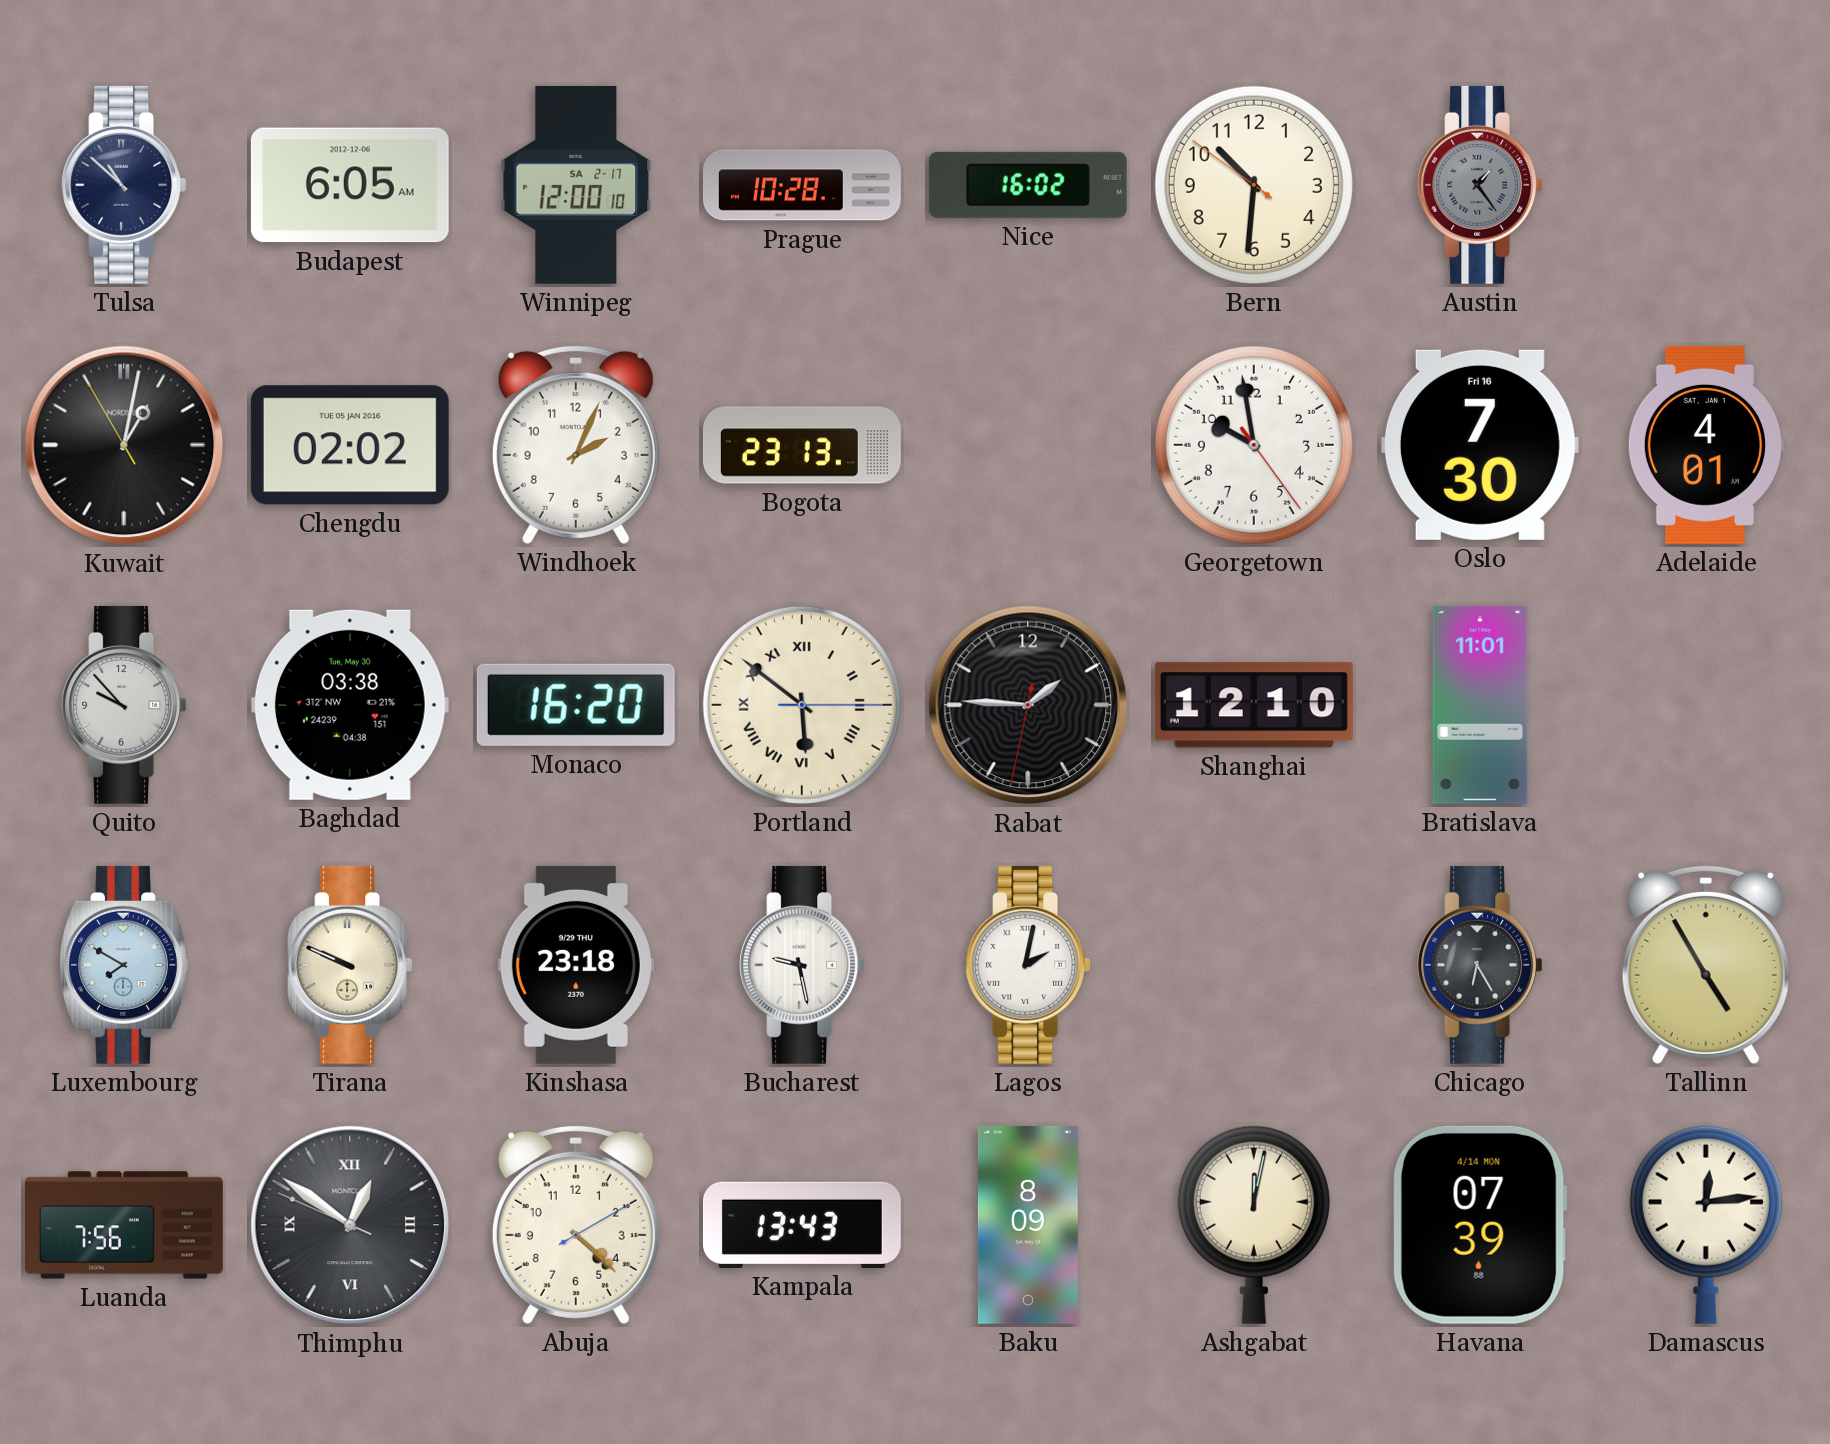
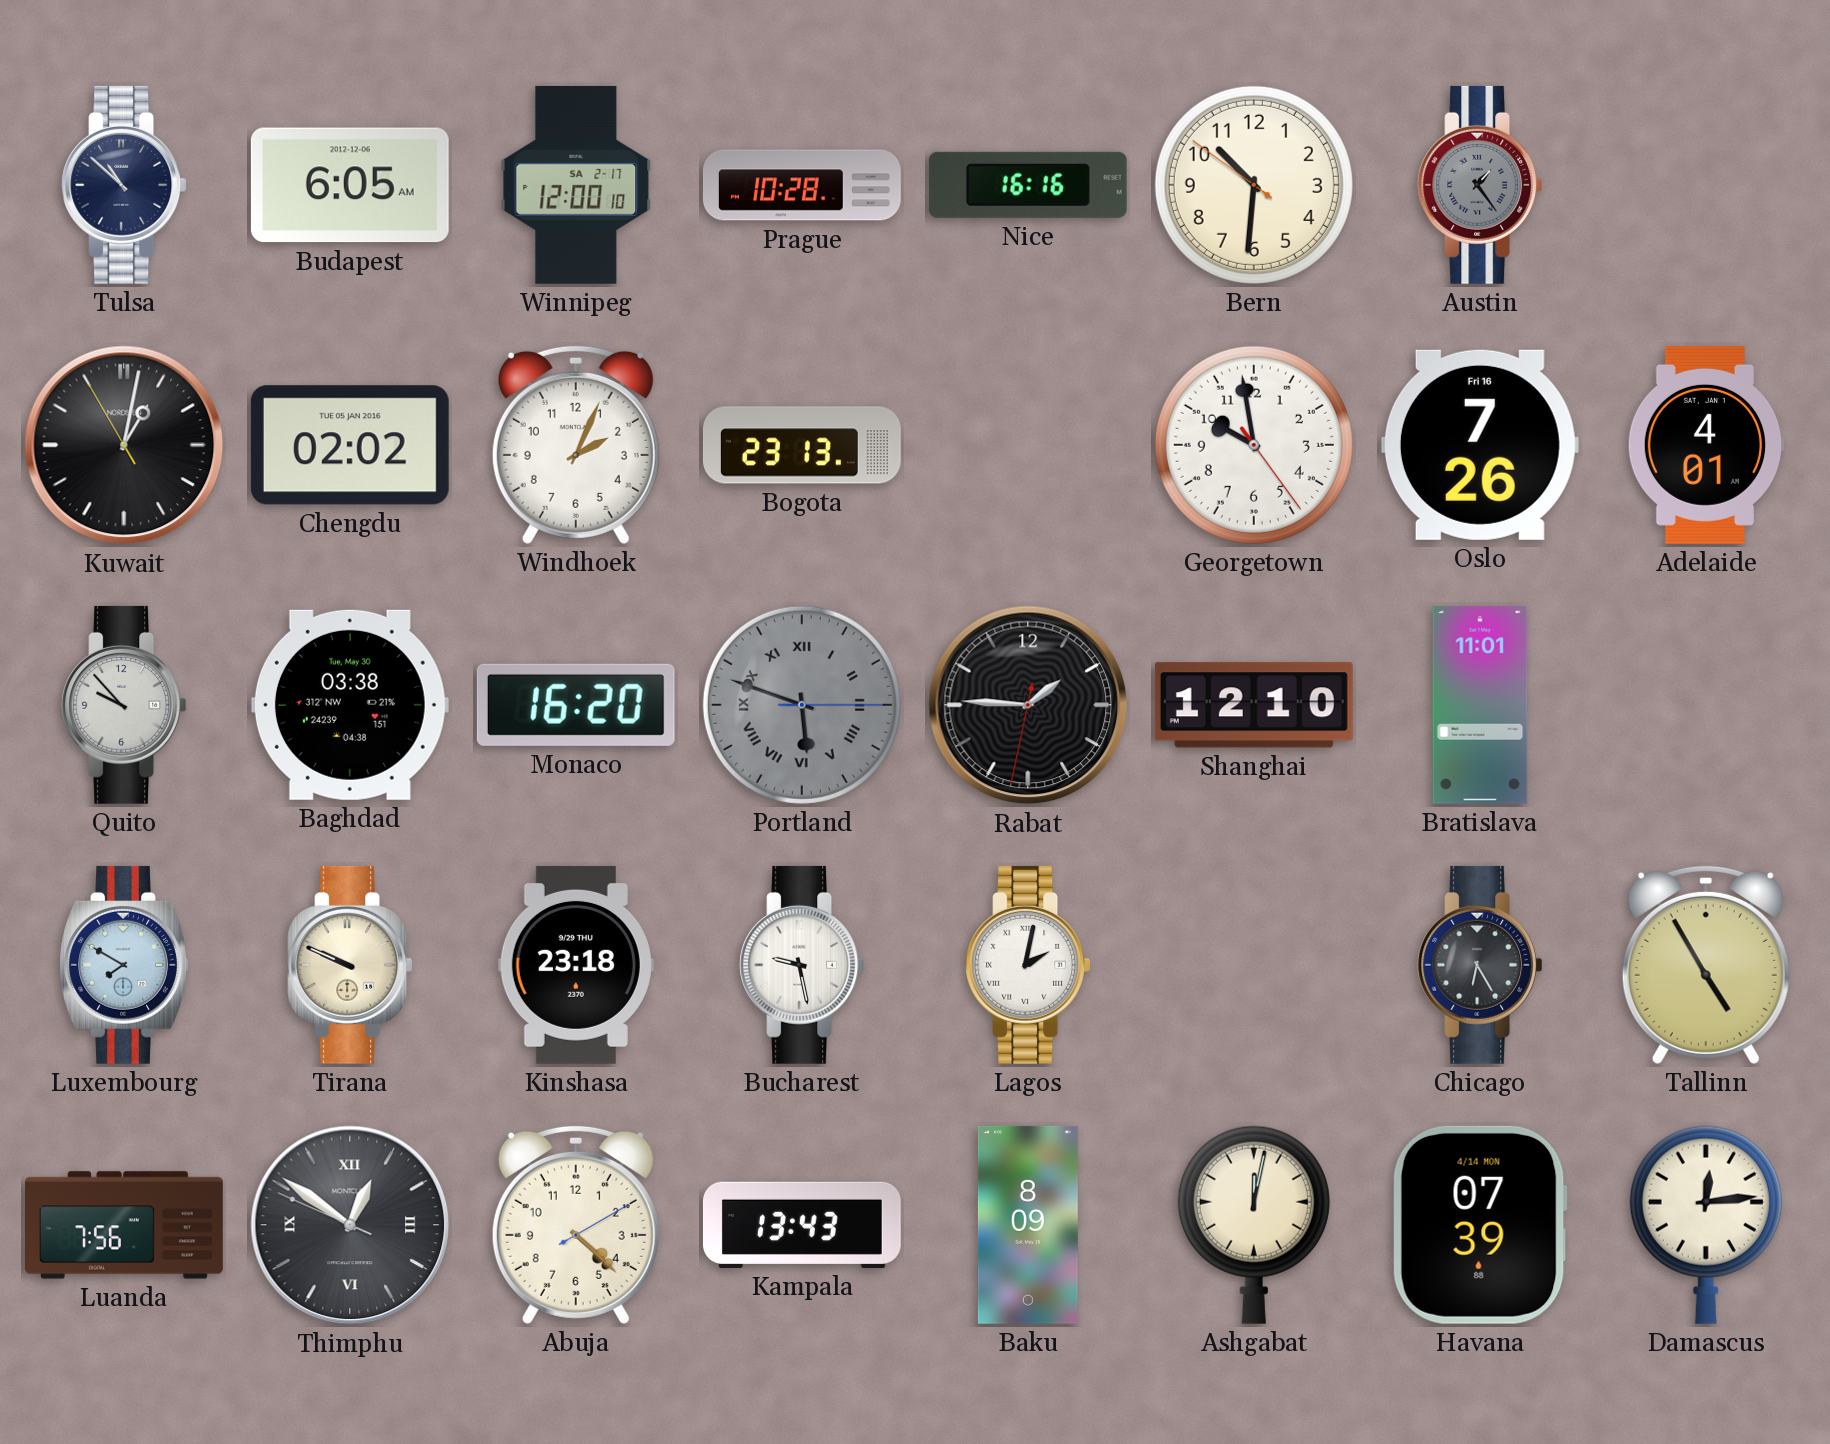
Nice: 16:02 -> 16:16 (1028, 185)
Oslo: 7:30 -> 7:26 (1480, 445)
Portland: 5:51 -> 5:48 (802, 705)
Portland dial: cream -> grey (802, 705)
